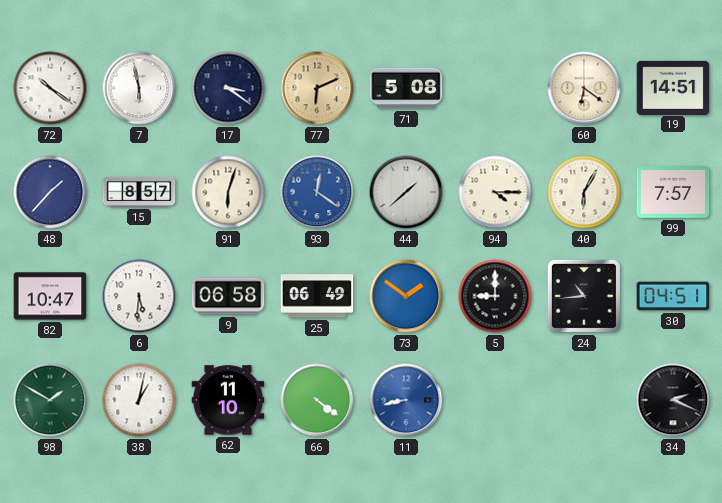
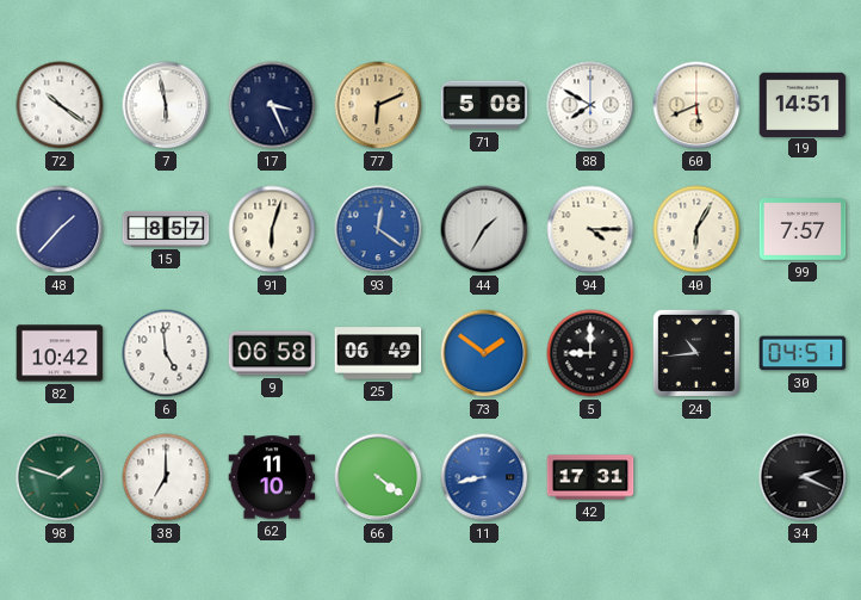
17: 3:21 -> 3:26 (272, 105)
88: none -> 7:50 (590, 105)
60: 6:21 -> 5:41 (696, 105)
44: 1:38 -> 1:35 (484, 229)
82: 10:47 -> 10:42 (60, 353)
6: 5:31 -> 4:59 (166, 353)
98: 1:50 -> 1:48 (60, 477)
38: 1:02 -> 7:00 (166, 477)
42: none -> 17:31 (590, 477)
